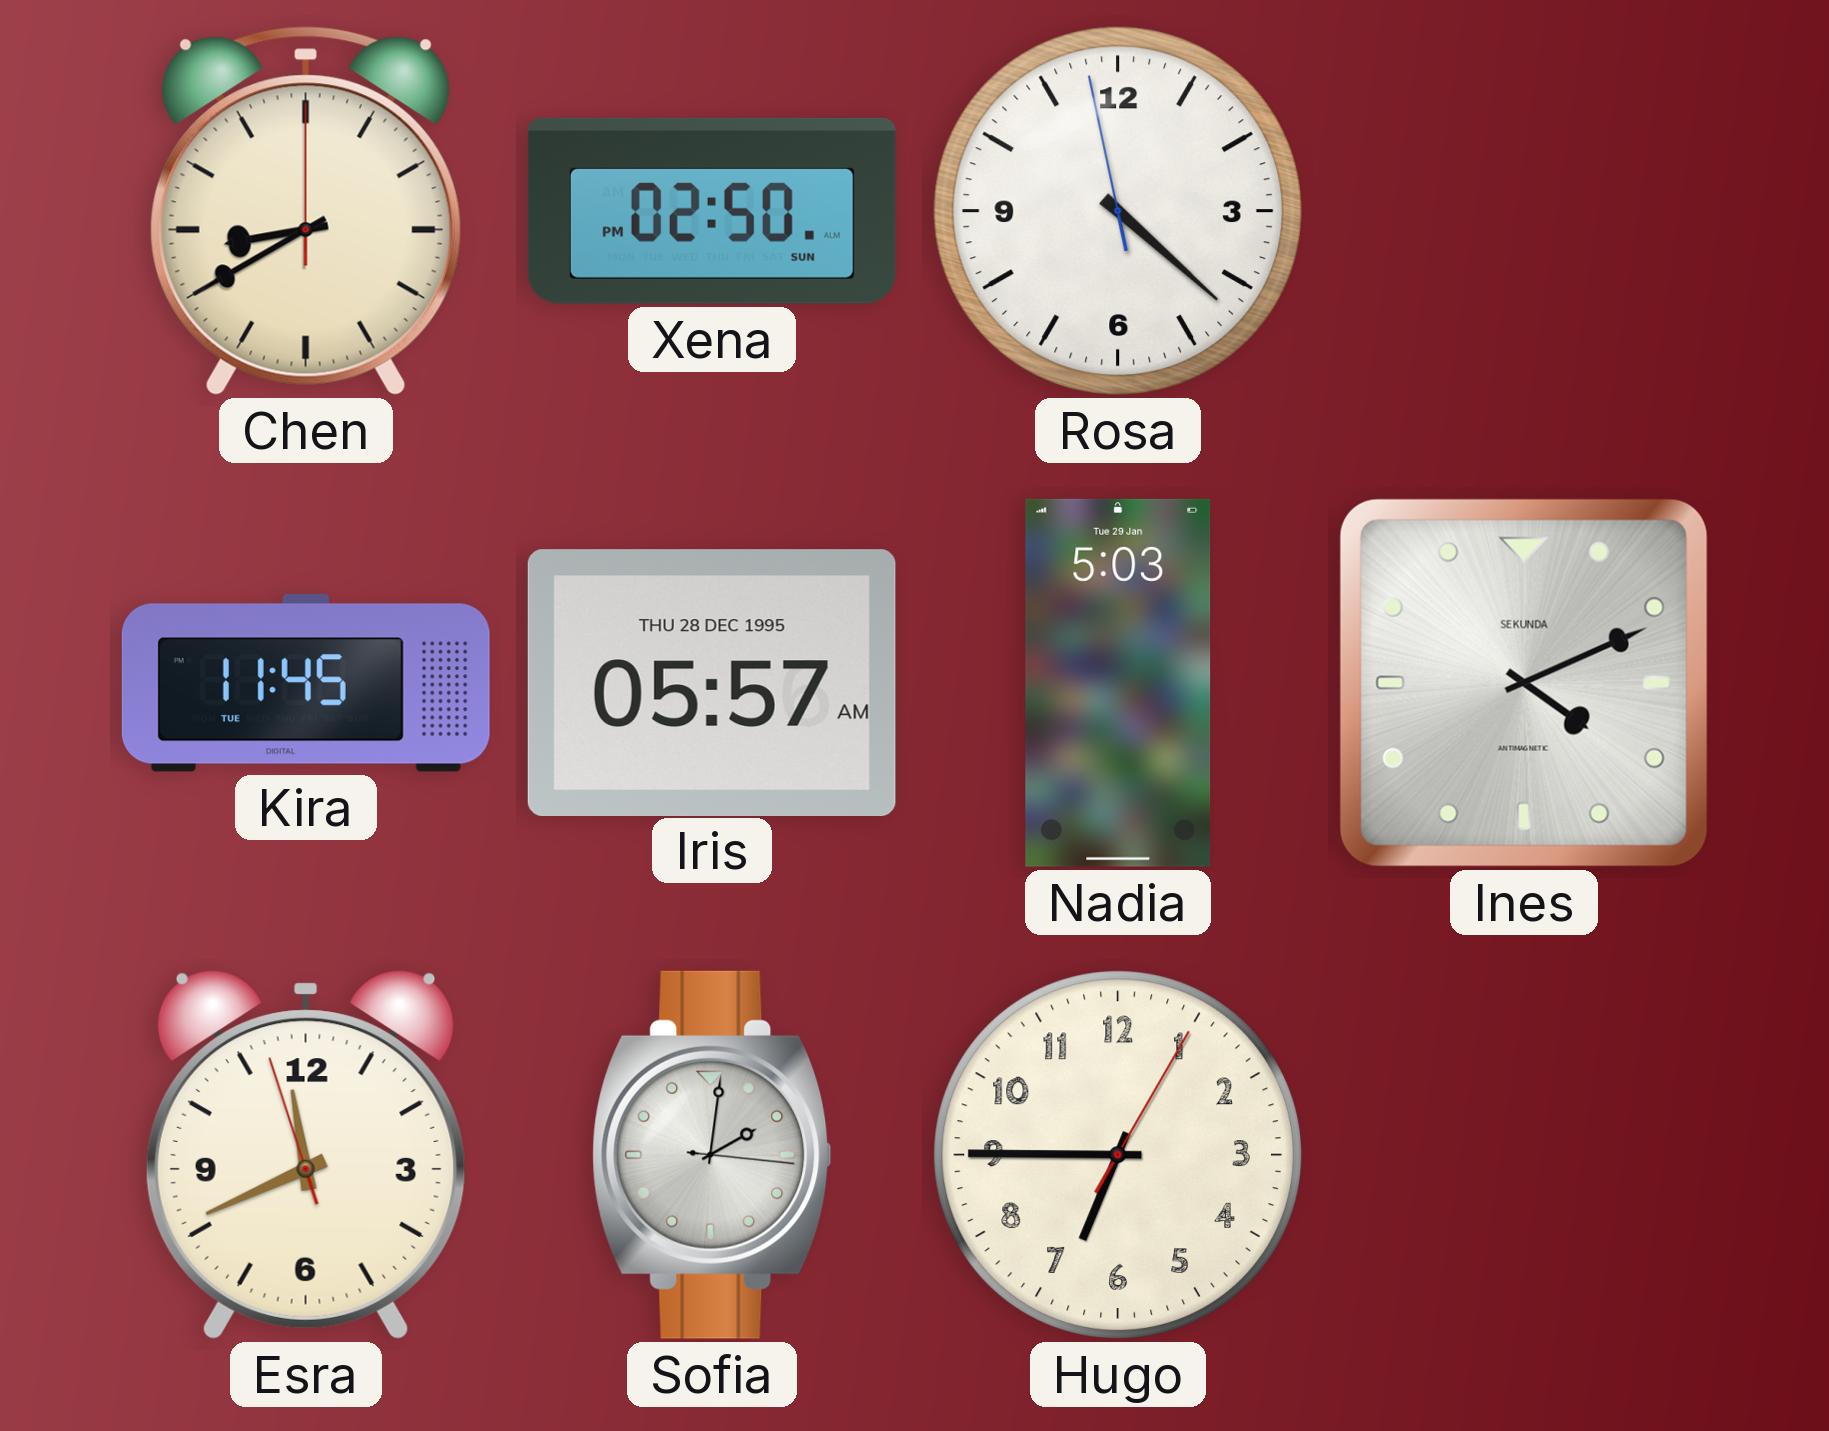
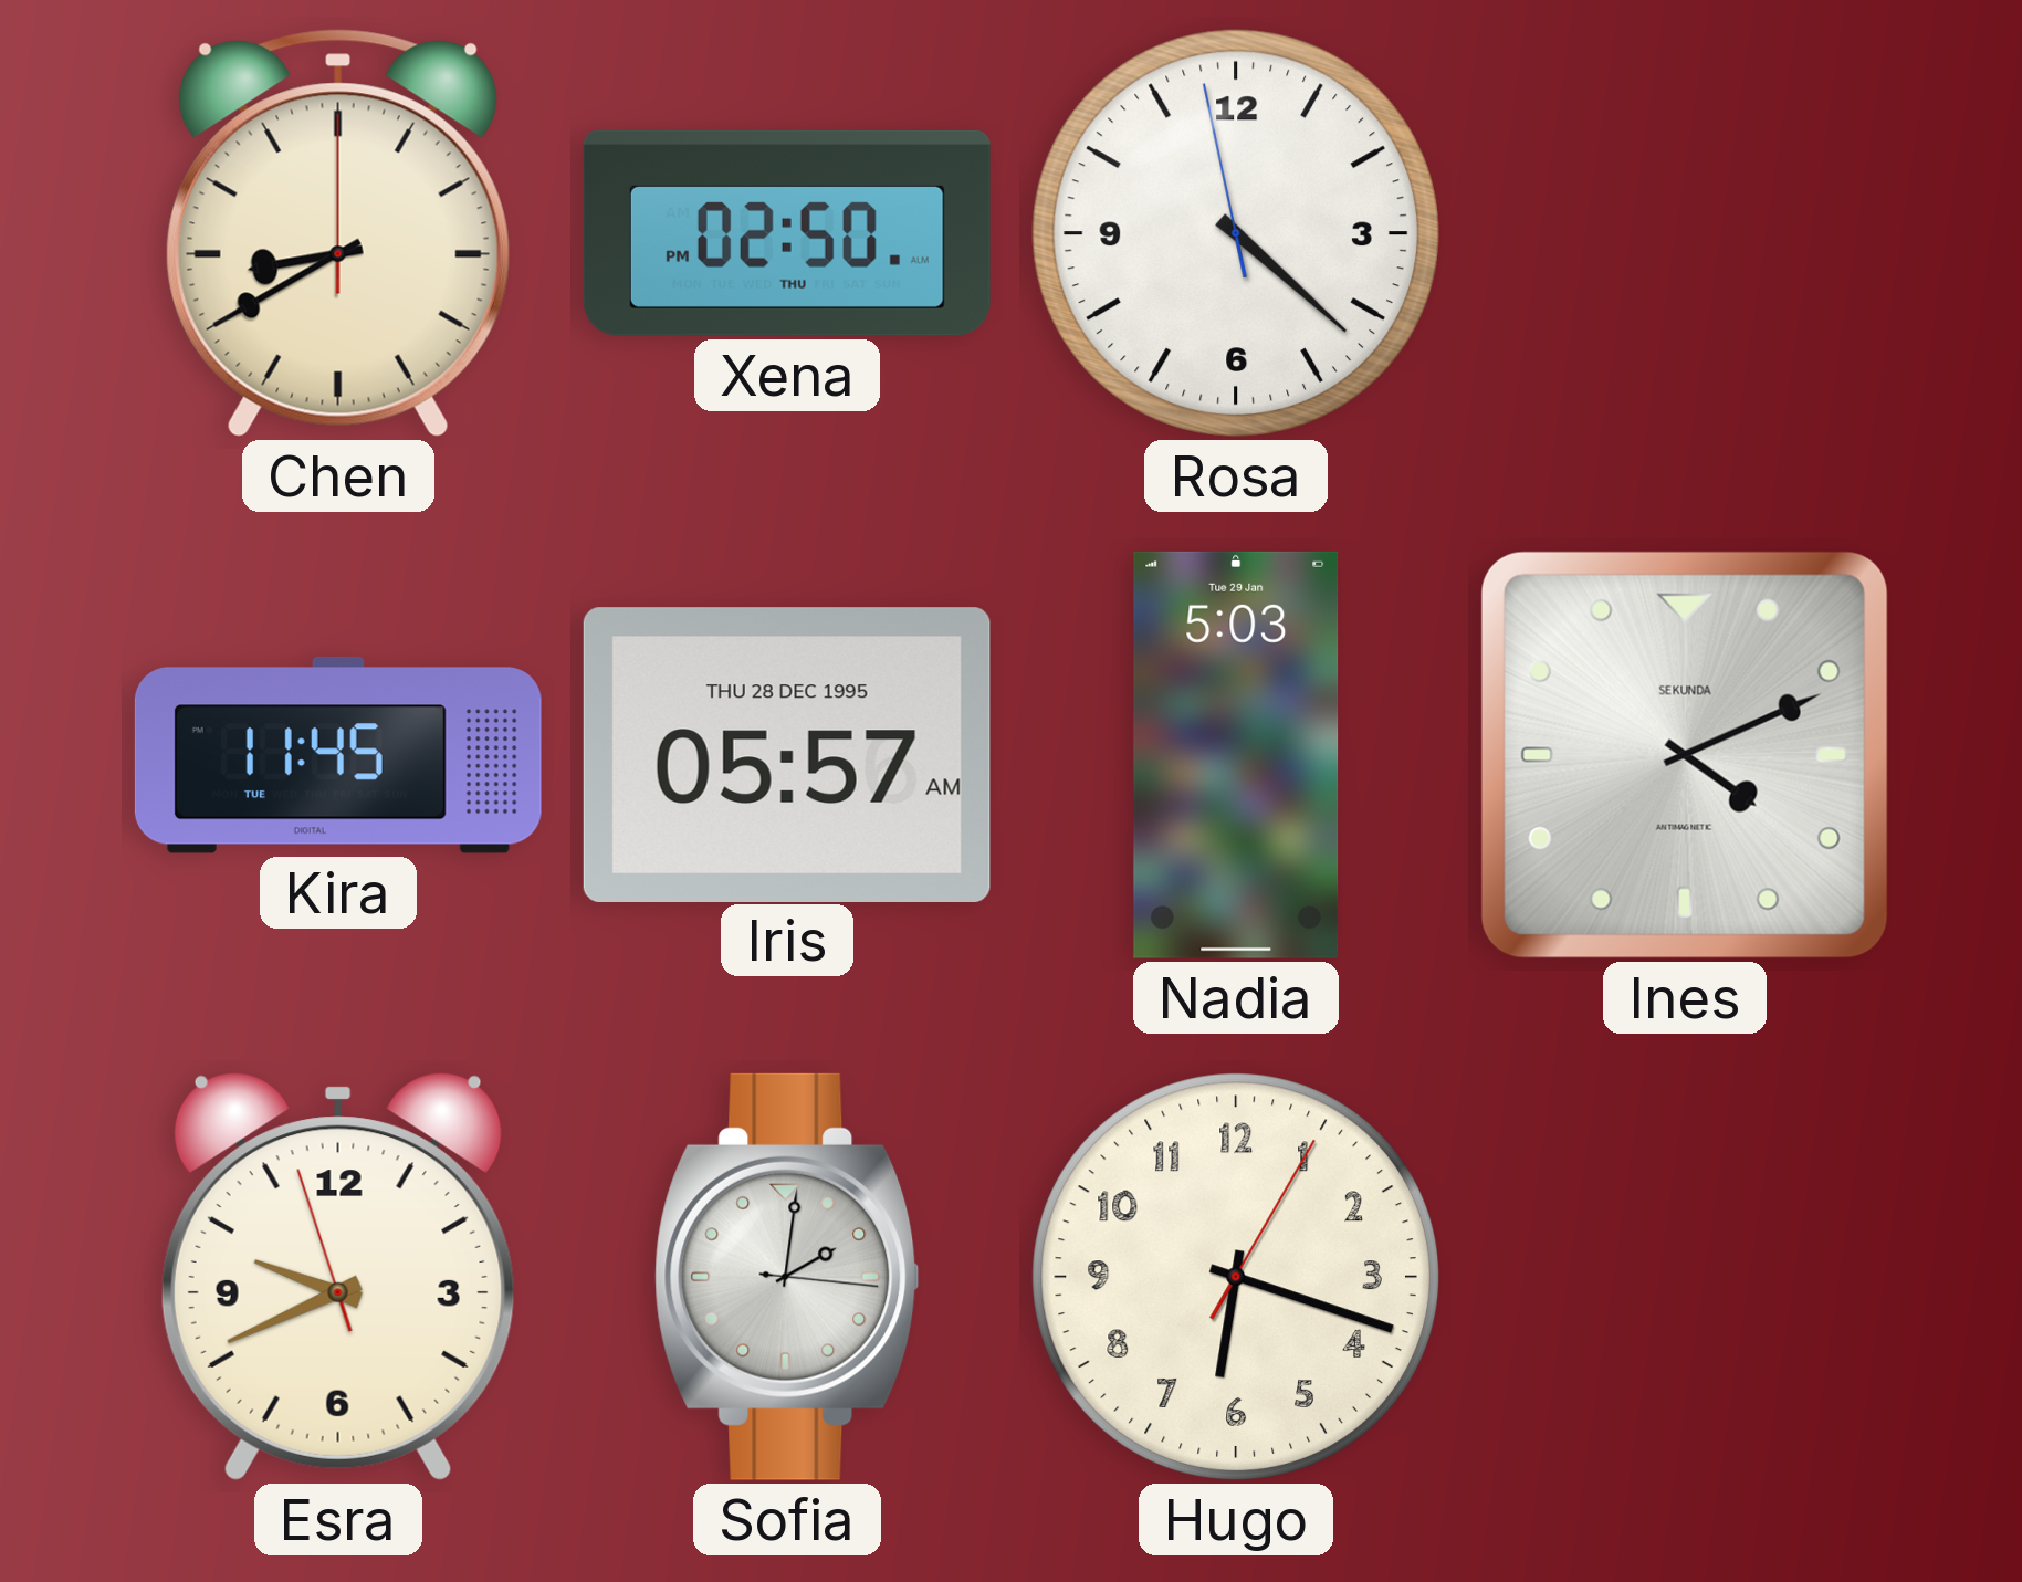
Xena date: SUN -> THU (787, 233)
Esra: 11:40 -> 9:40 (338, 1277)
Hugo: 6:45 -> 6:18 (1236, 1277)
